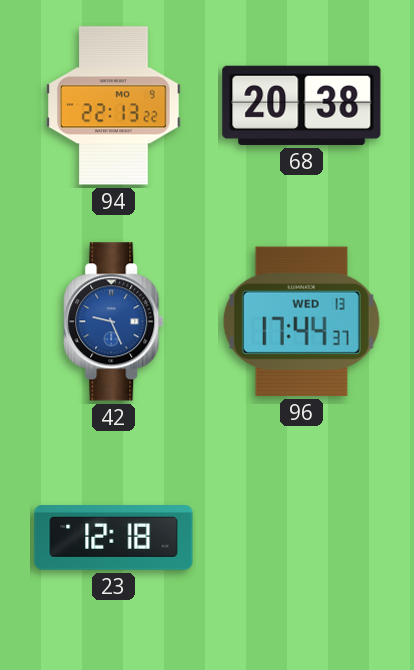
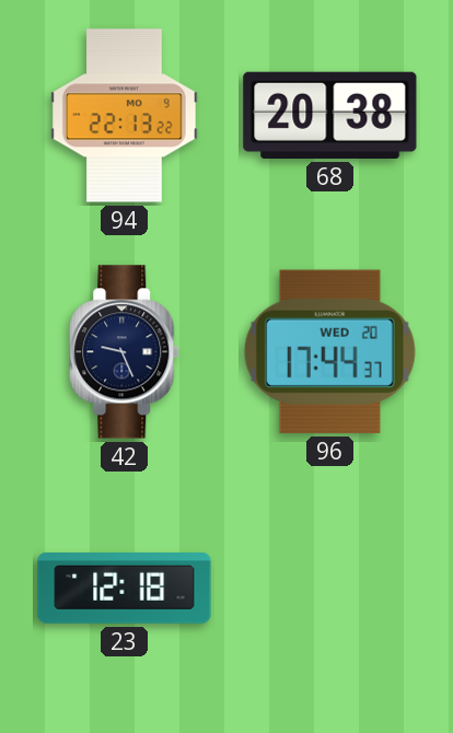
42 dial: blue -> navy (125, 352)
96 date: WED 13 -> WED 20 (329, 351)
